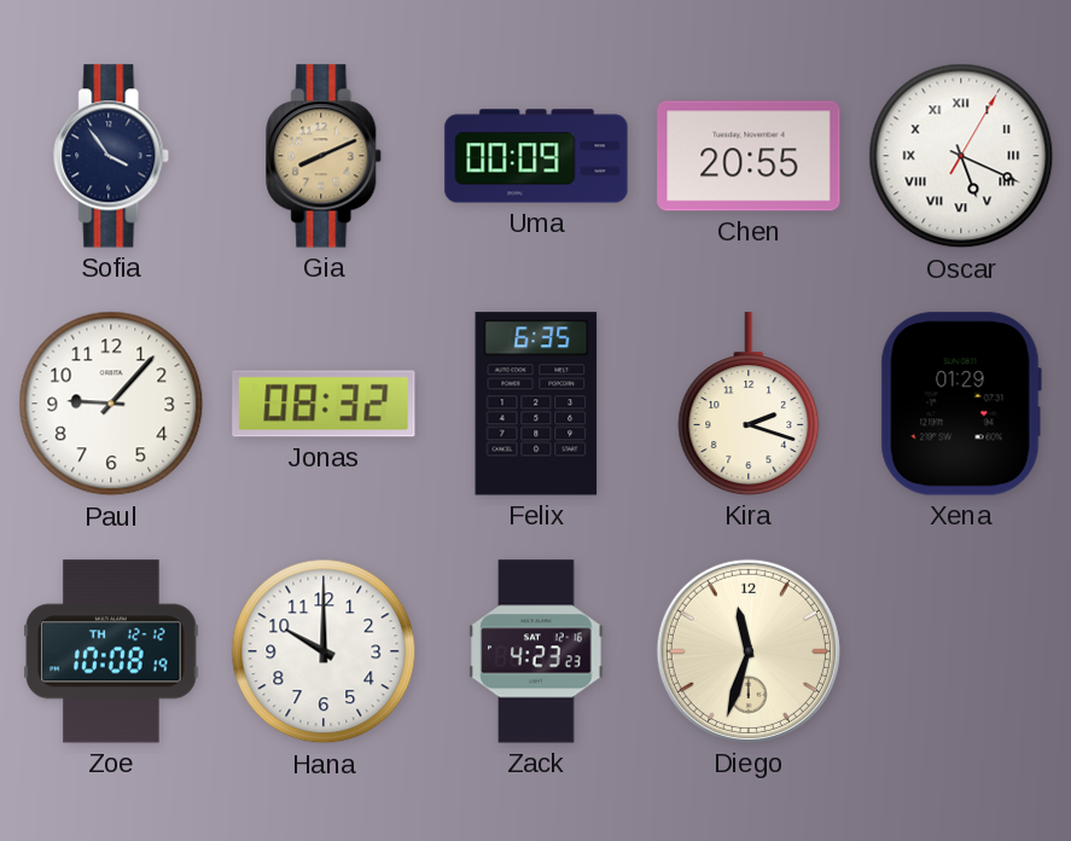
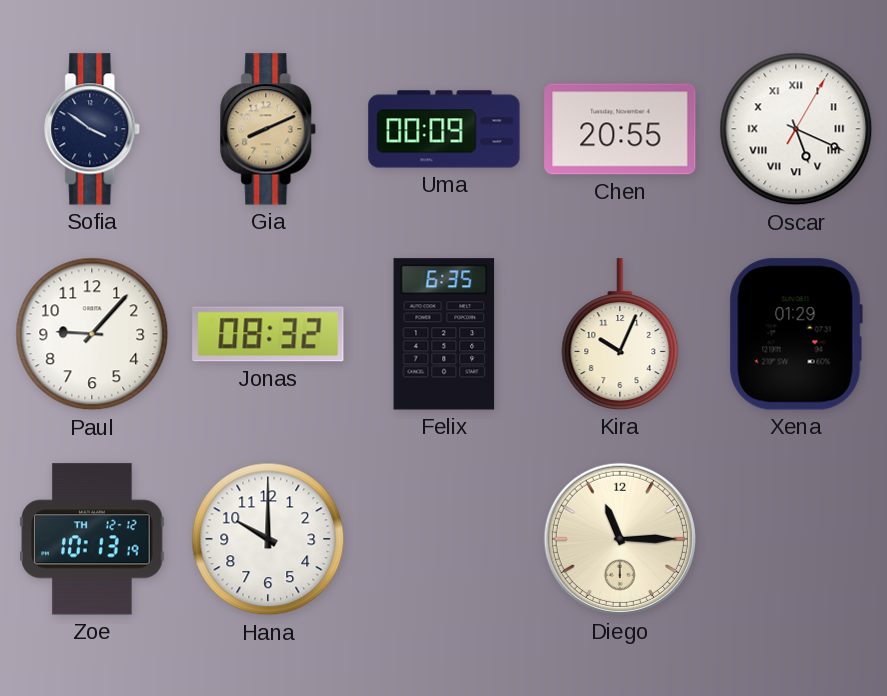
Sofia: 3:54 -> 3:51 (93, 129)
Kira: 2:18 -> 10:04 (620, 334)
Zoe: 10:08 -> 10:13 (92, 539)
Zack: 4:23 -> none (536, 651)
Diego: 11:33 -> 11:15 (620, 539)
